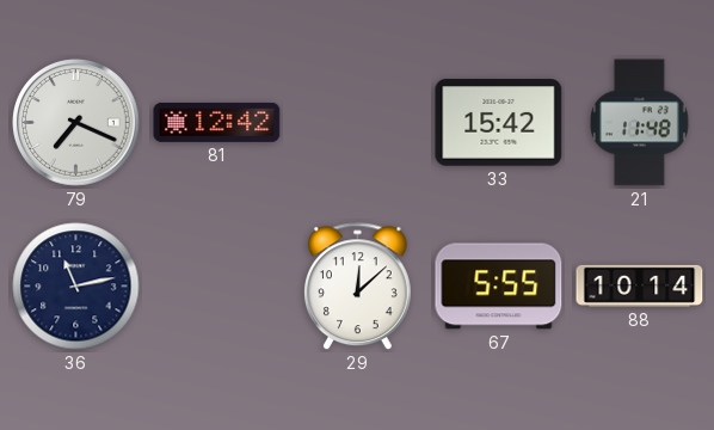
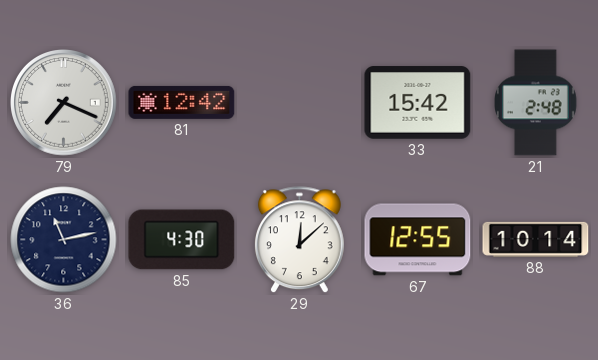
21: 11:48 -> 2:48 (536, 103)
85: none -> 4:30 (182, 240)
67: 5:55 -> 12:55 (418, 240)
